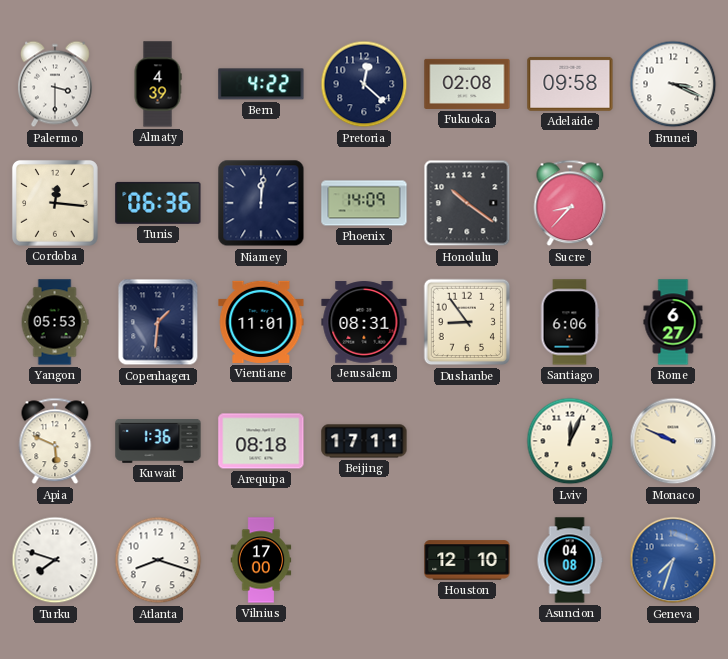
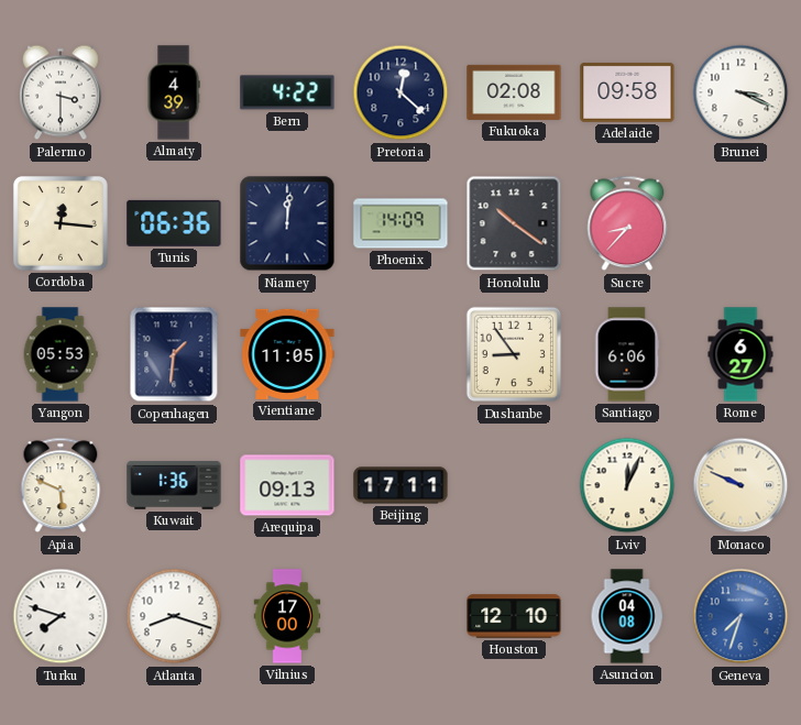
Vientiane: 11:01 -> 11:05 (287, 354)
Jerusalem: 08:31 -> none (364, 322)
Arequipa: 08:18 -> 09:13 (287, 485)
